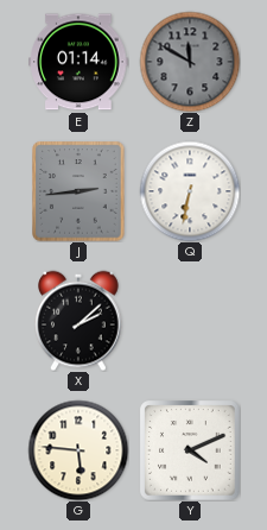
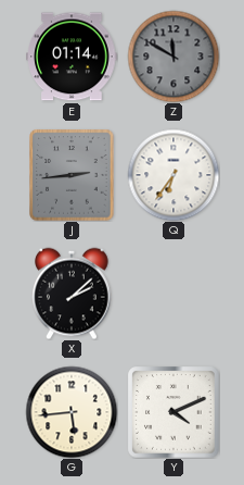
Q: 6:32 -> 6:36 (174, 175)
G: 5:46 -> 5:44 (72, 412)
